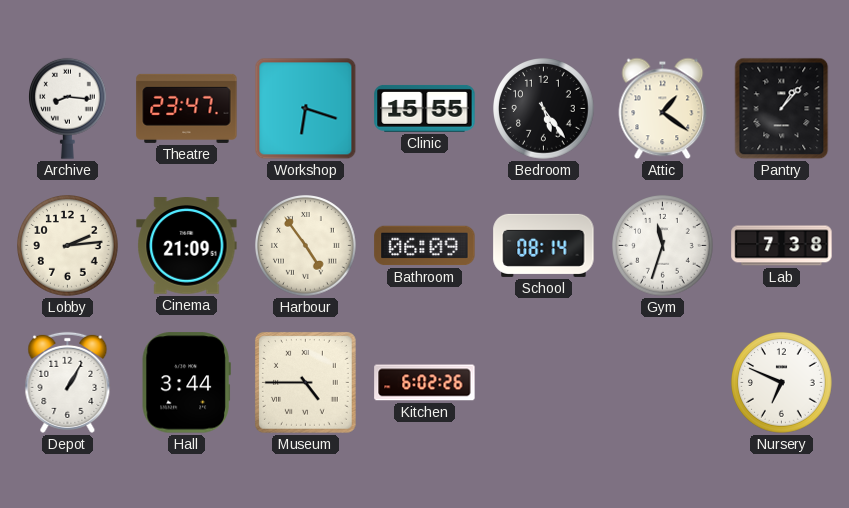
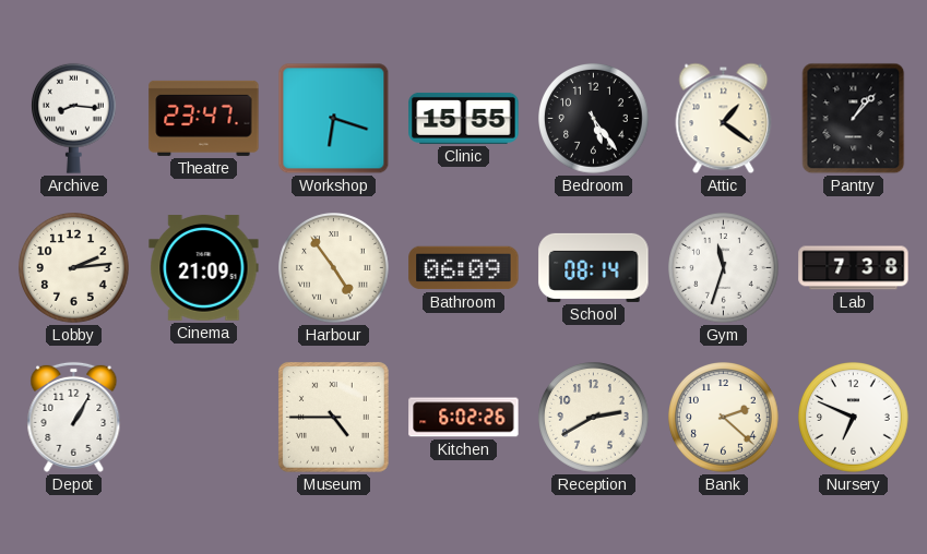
Hall: 3:44 -> none (186, 383)
Reception: none -> 2:40 (594, 418)
Bank: none -> 2:22 (724, 418)
